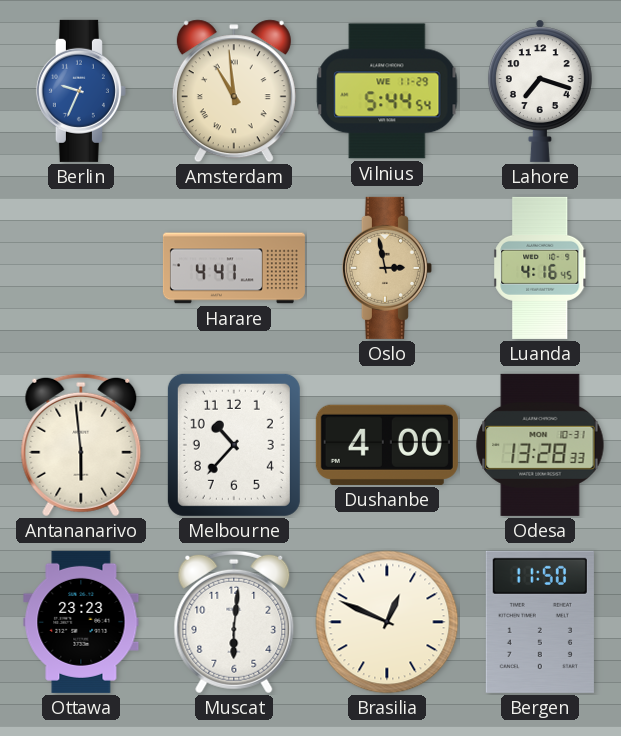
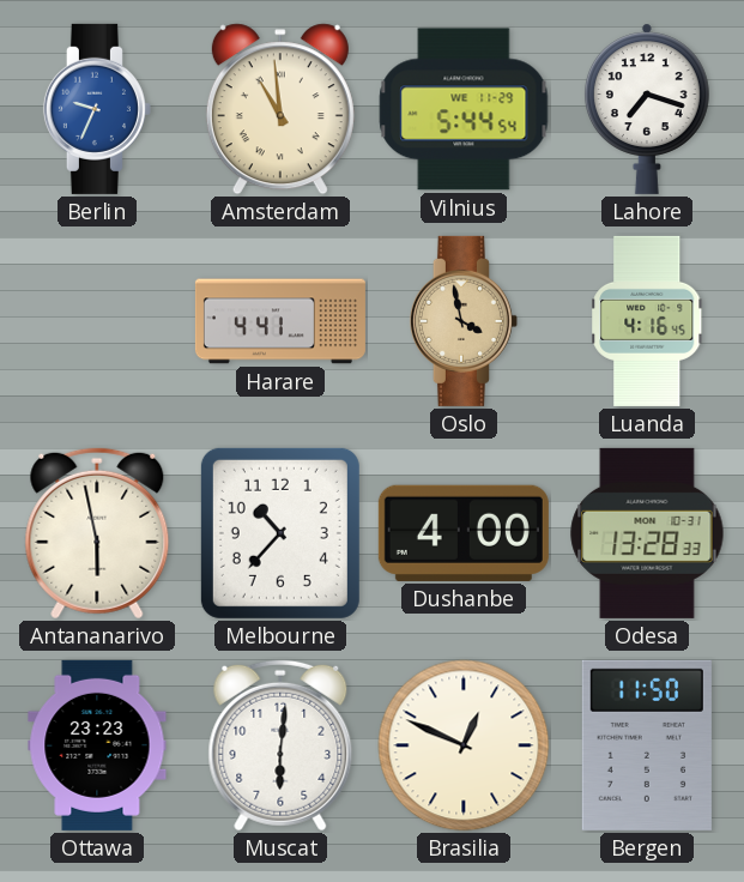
Oslo: 2:58 -> 3:58 (464, 321)
Antananarivo: 5:59 -> 5:58 (97, 533)
